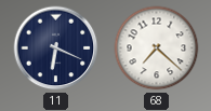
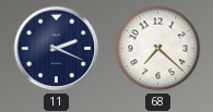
11: 6:19 -> 2:19 (57, 49)
